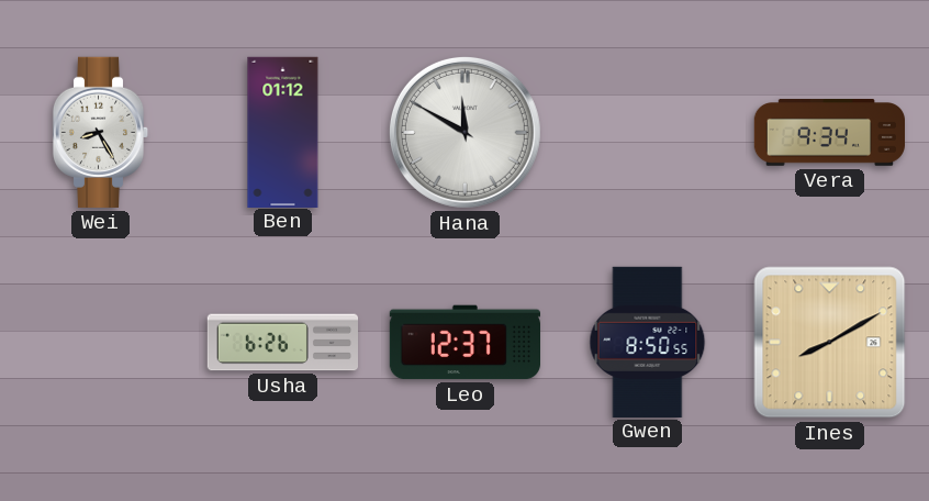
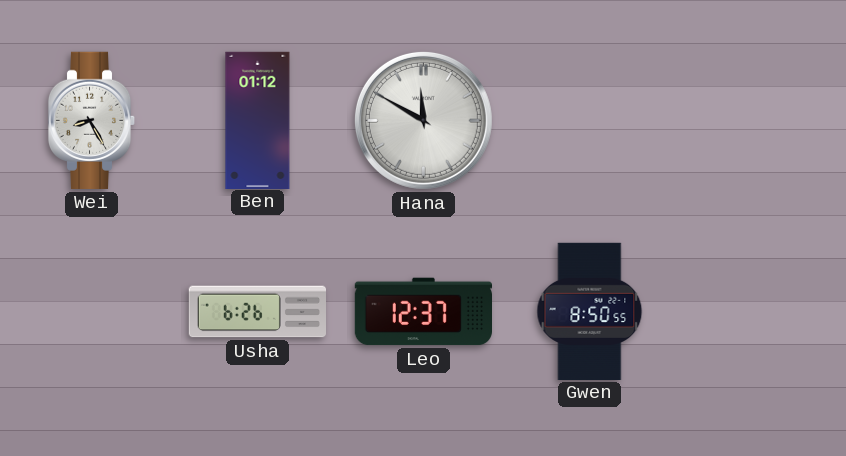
Vera: 9:34 -> none (829, 133)
Ines: 8:10 -> none (830, 343)
